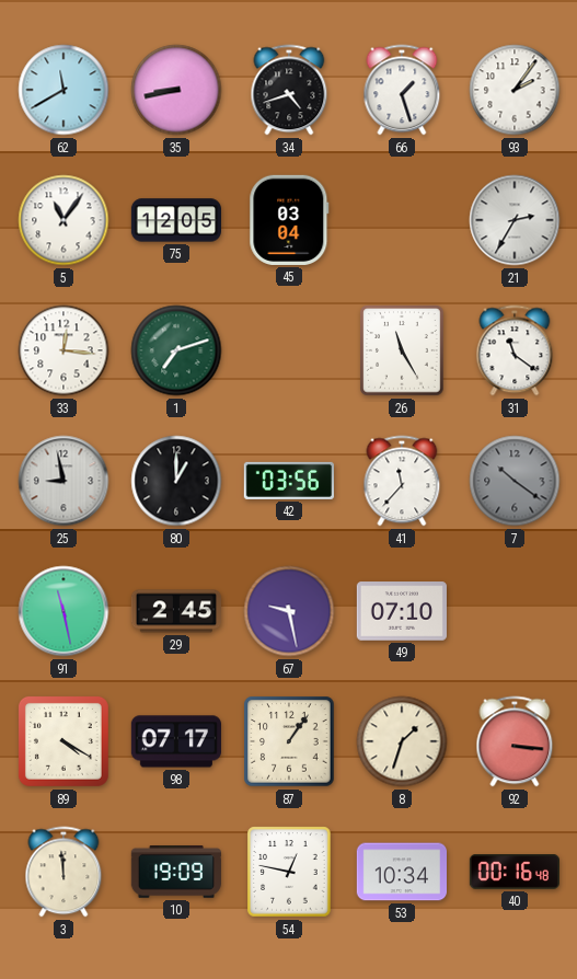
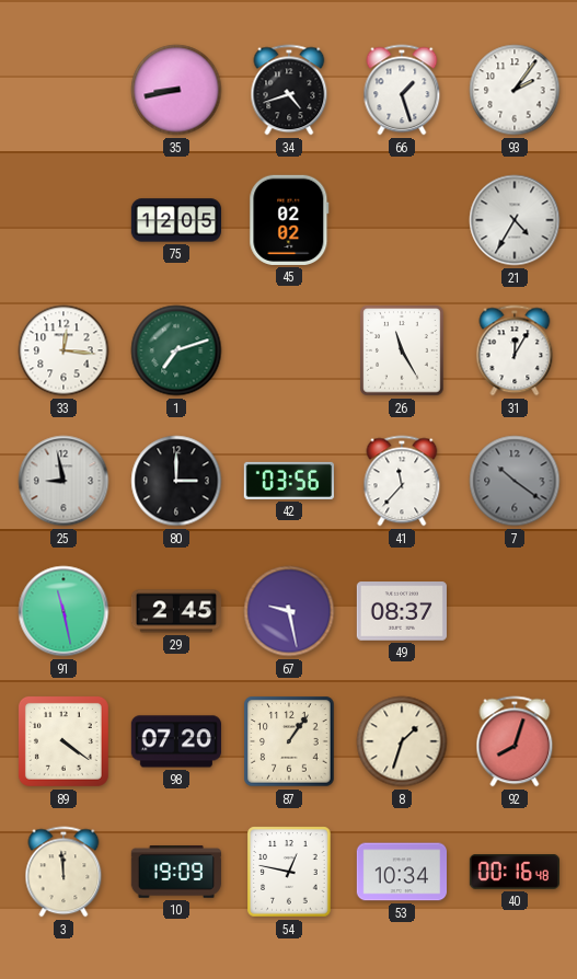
62: 11:40 -> none (64, 90)
5: 11:06 -> none (64, 220)
45: 03:04 -> 02:02 (289, 220)
21: 2:35 -> 4:35 (515, 220)
31: 11:21 -> 12:05 (515, 350)
80: 1:00 -> 3:00 (176, 481)
49: 07:10 -> 08:37 (402, 611)
89: 4:20 -> 4:21 (64, 741)
98: 07:17 -> 07:20 (176, 741)
92: 3:16 -> 8:03 (515, 741)
